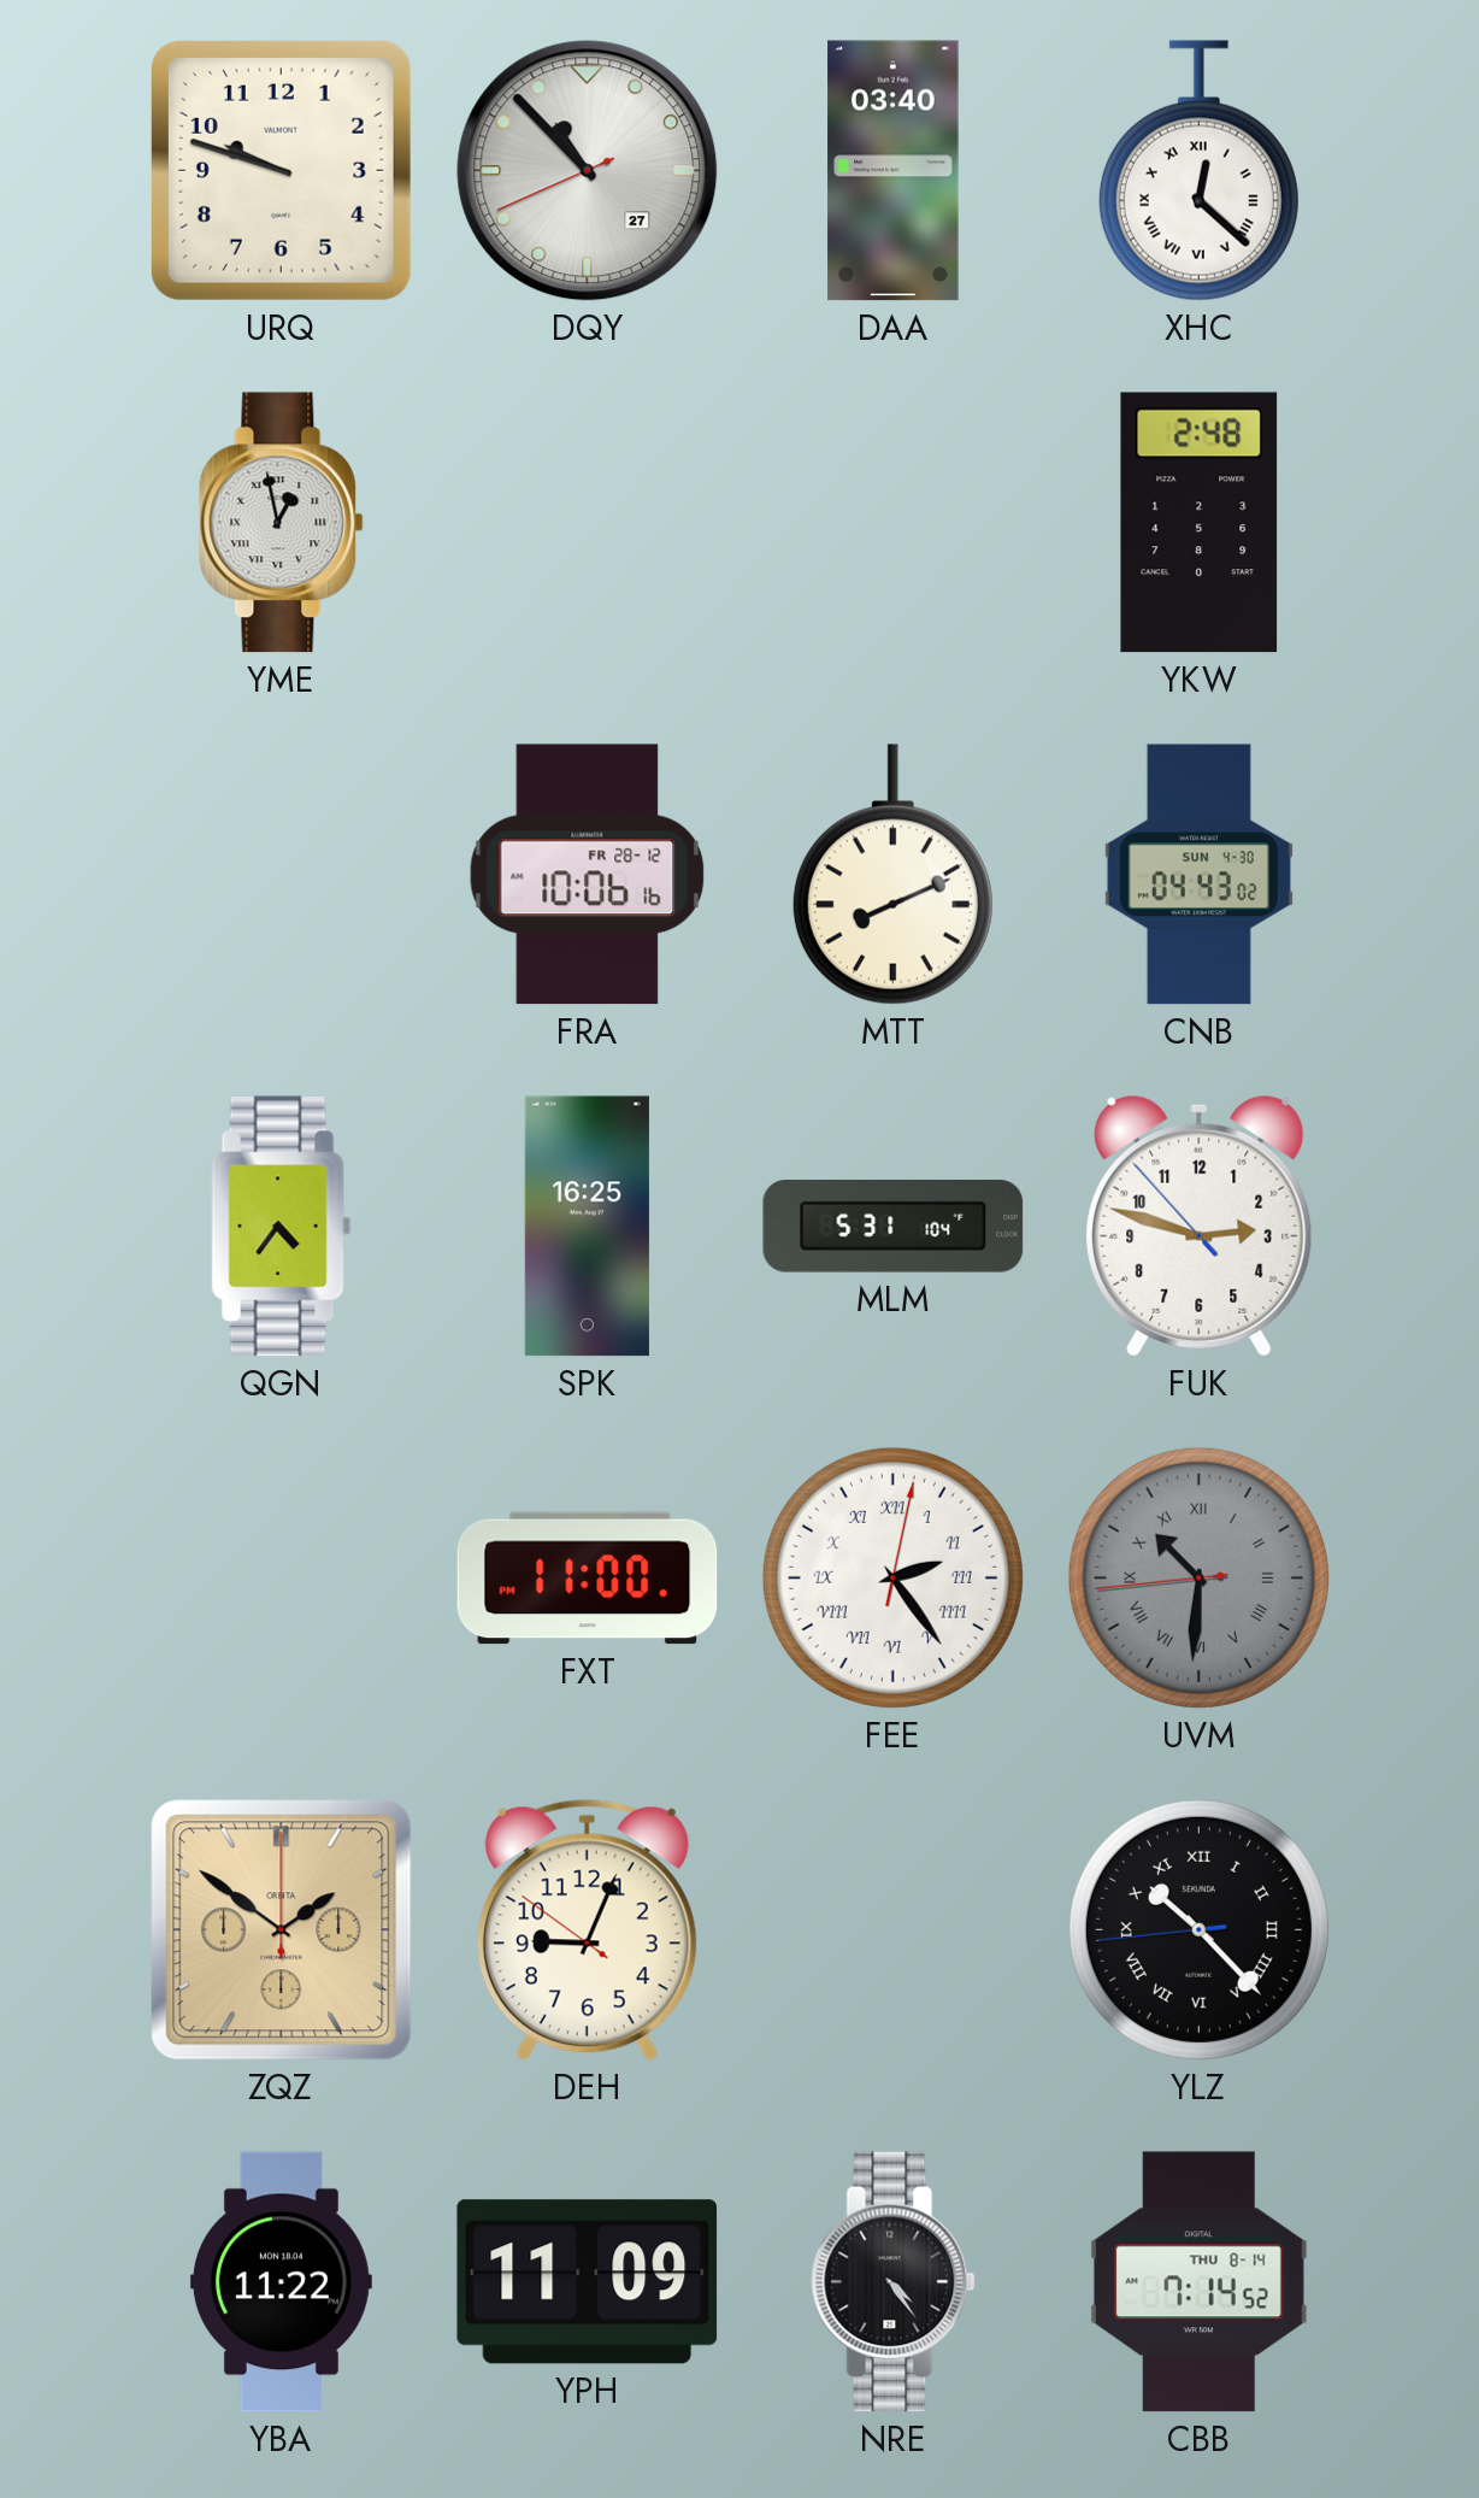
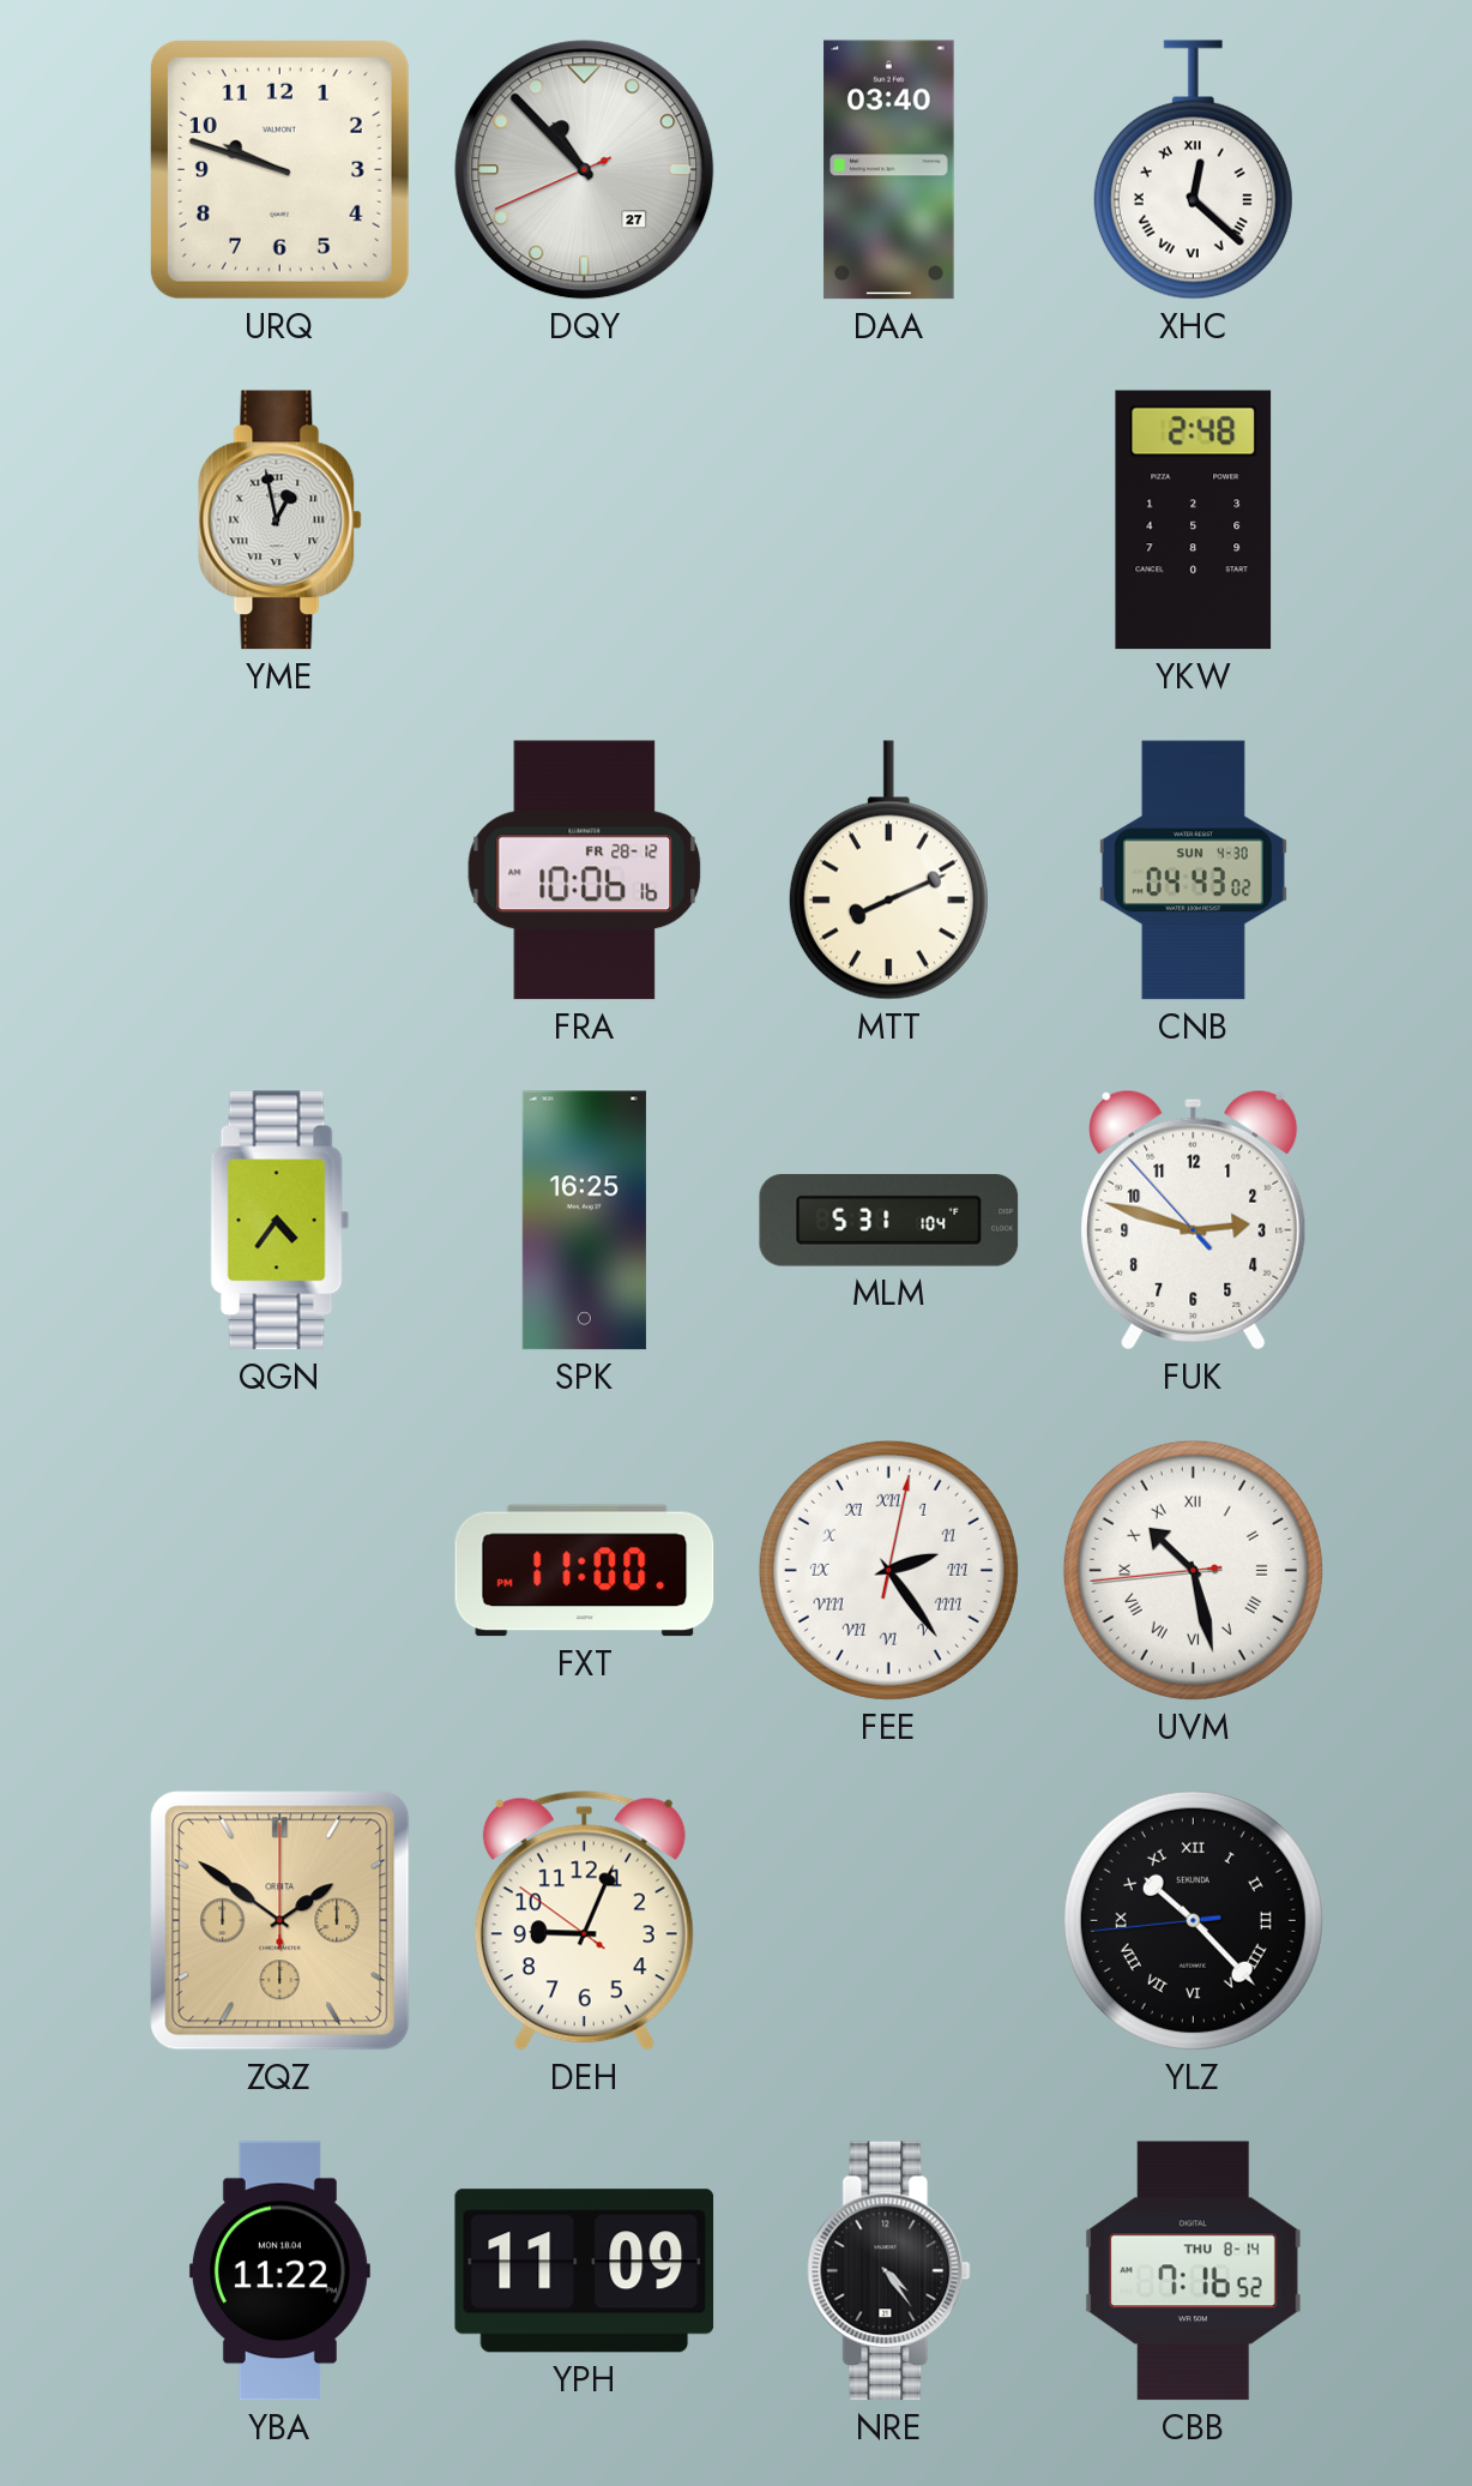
UVM: 10:30 -> 10:27 (1193, 1570)
UVM dial: grey -> white (1193, 1570)
CBB: 7:14 -> 7:16 (1193, 2271)
